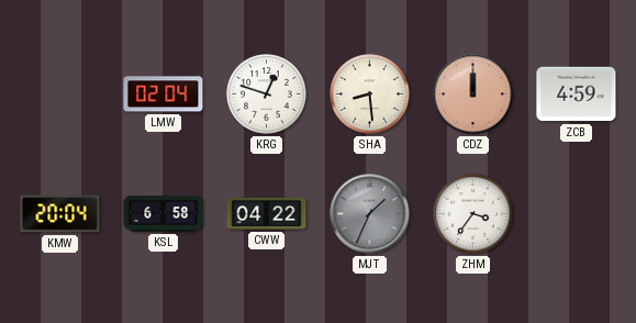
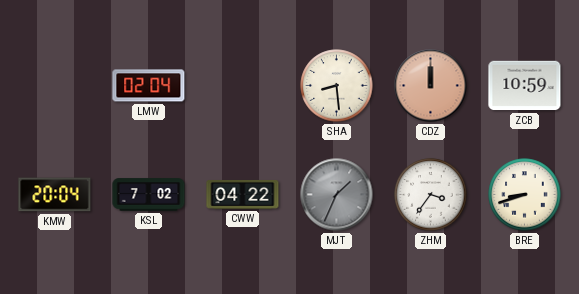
KRG: 12:48 -> none (267, 94)
ZCB: 4:59 -> 10:59 (525, 86)
KSL: 6:58 -> 7:02 (149, 195)
BRE: none -> 8:42 (525, 195)
